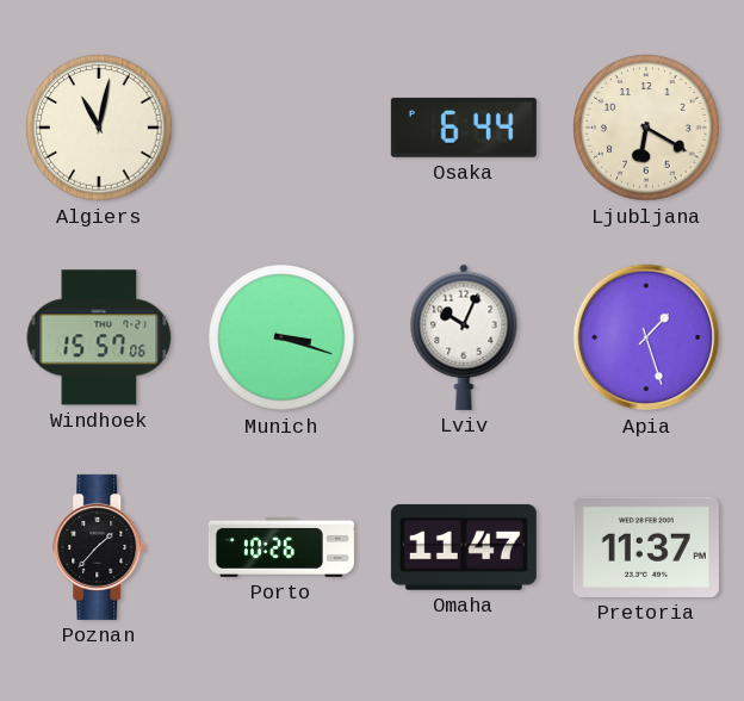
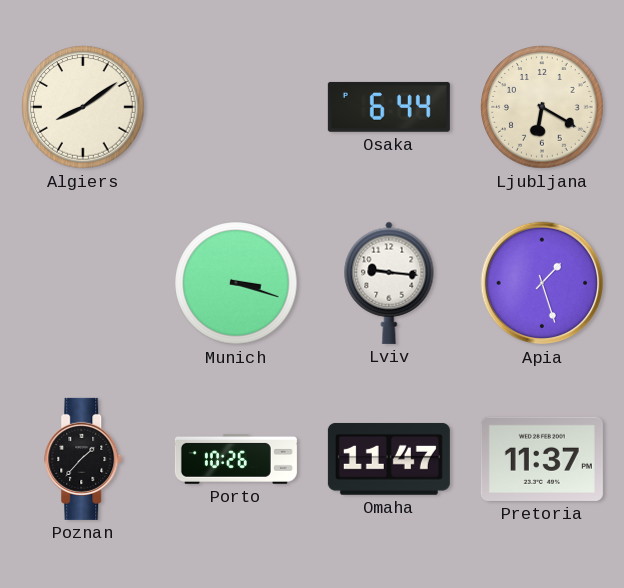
Algiers: 11:02 -> 8:09 (83, 107)
Windhoek: 15:57 -> none (99, 337)
Lviv: 10:04 -> 9:16 (389, 283)
